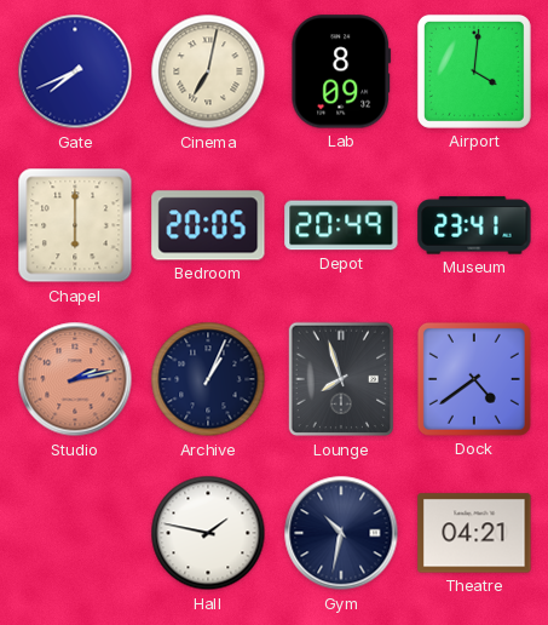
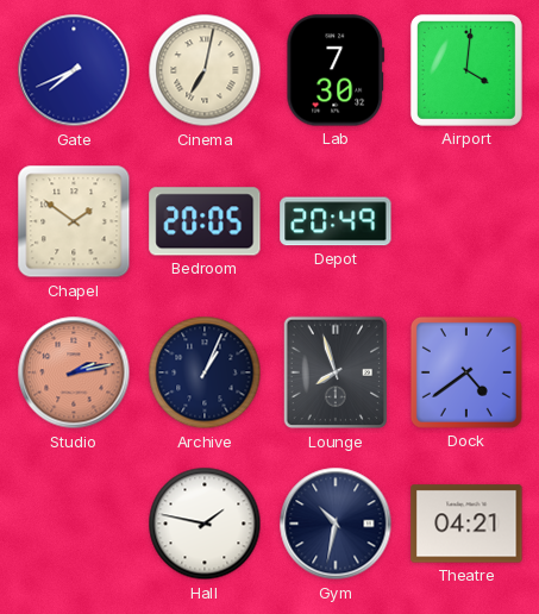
Lab: 8:09 -> 7:30 (336, 70)
Chapel: 6:00 -> 1:51 (74, 221)
Museum: 23:41 -> none (474, 225)
